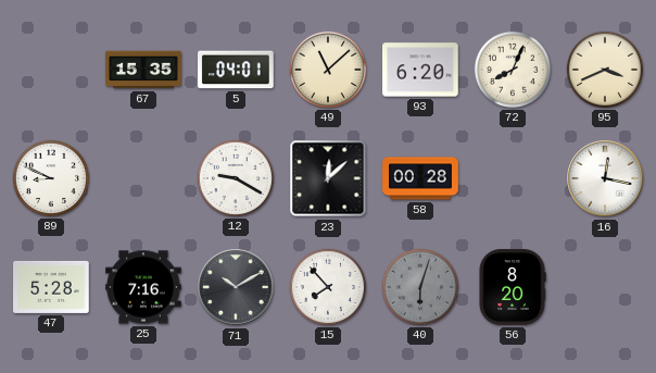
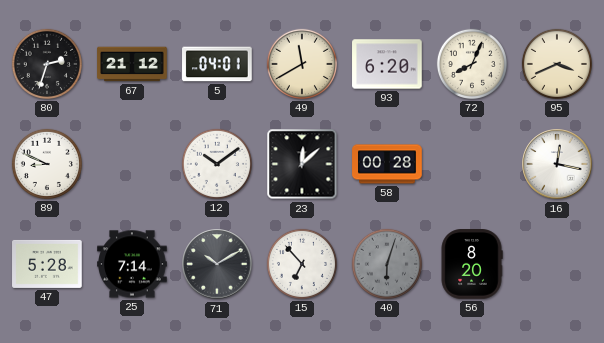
80: none -> 2:33 (47, 64)
67: 15:35 -> 21:12 (132, 64)
49: 11:08 -> 11:40 (302, 64)
12: 9:20 -> 10:09 (217, 164)
25: 7:16 -> 7:14 (132, 264)
15: 7:53 -> 6:53 (302, 264)
